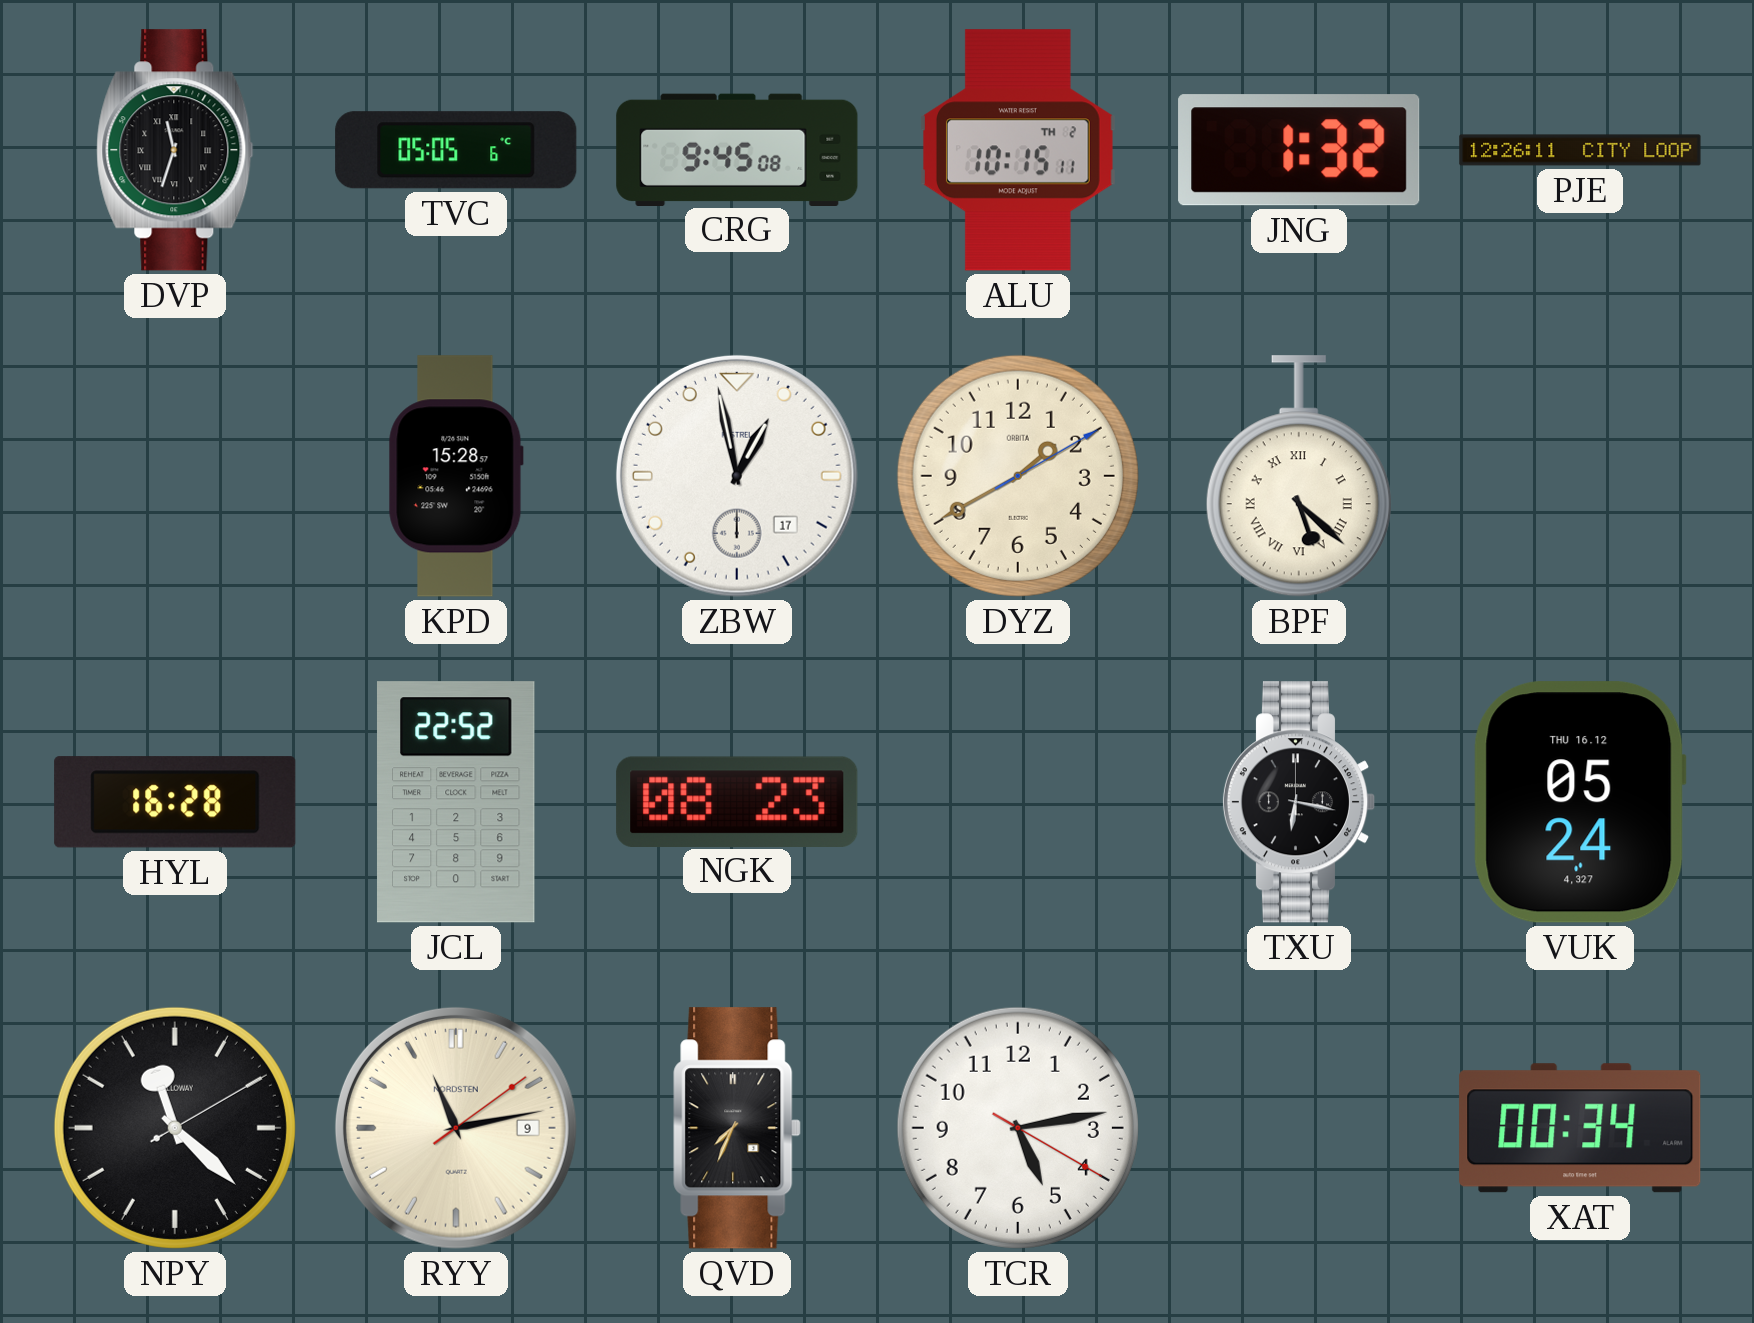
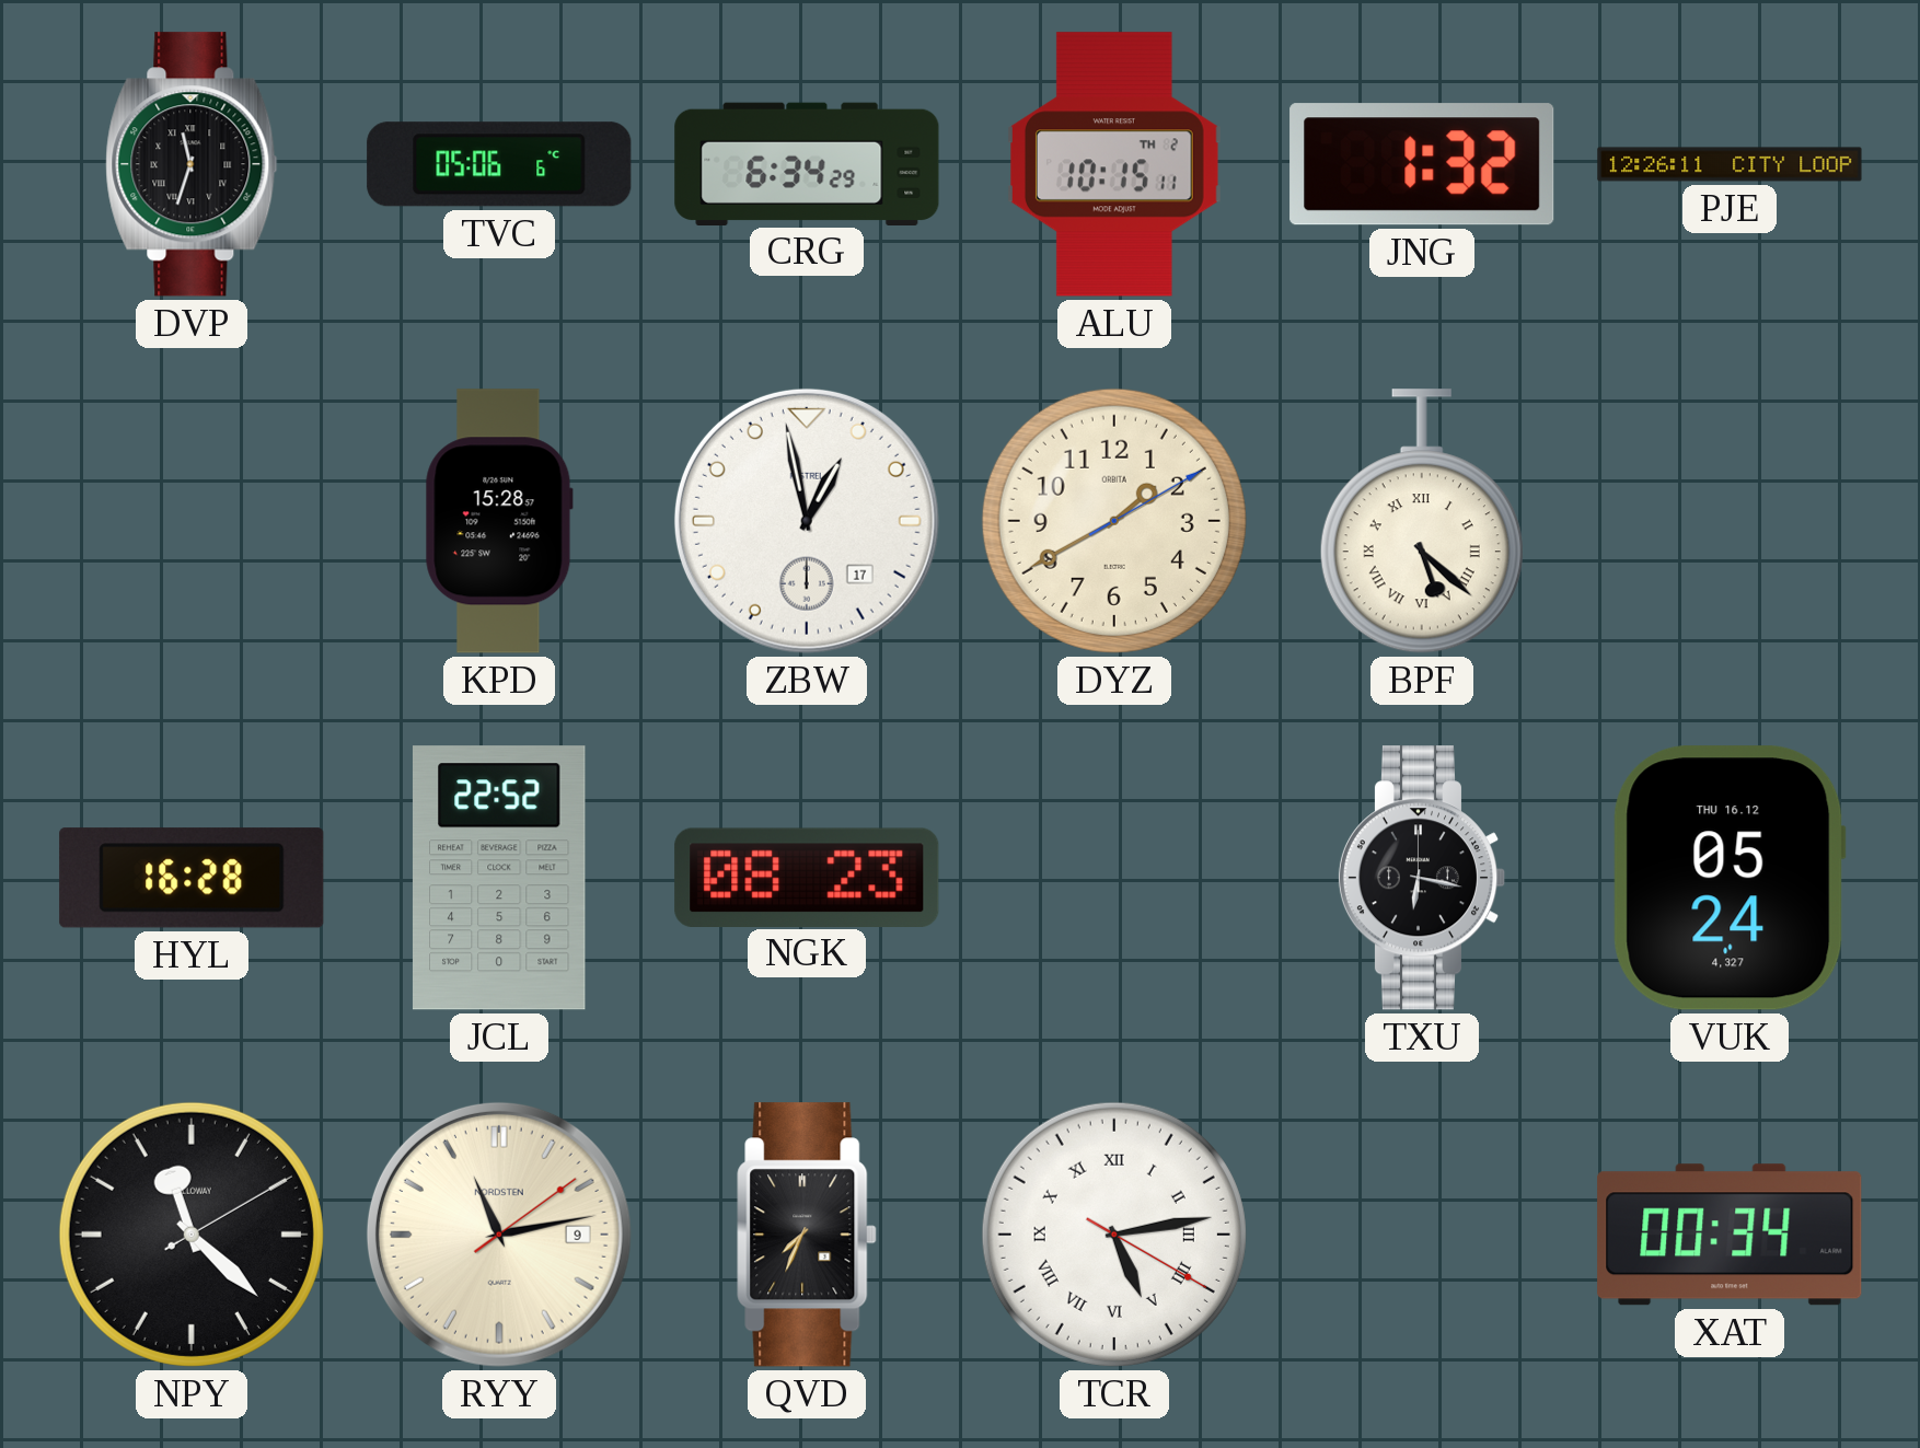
TVC: 05:05 -> 05:06 (499, 164)
CRG: 9:45 -> 6:34 (807, 163)
TCR numerals: Arabic -> Roman (1114, 1235)
